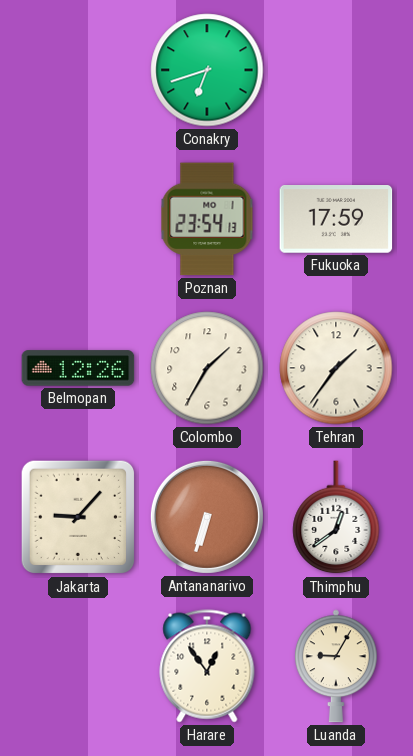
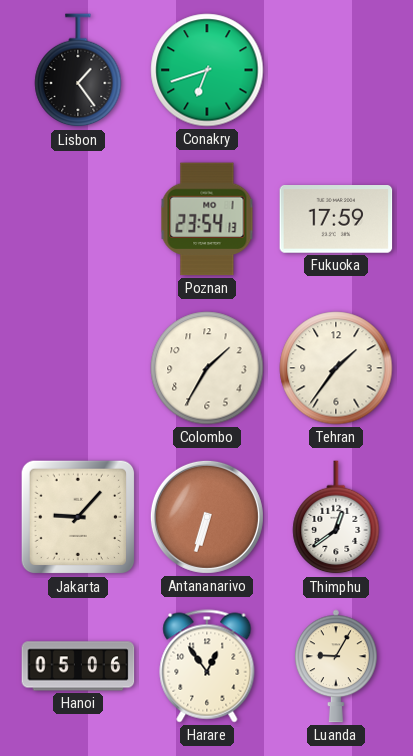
Lisbon: none -> 1:24 (78, 71)
Belmopan: 12:26 -> none (78, 368)
Hanoi: none -> 05:06 (78, 666)
